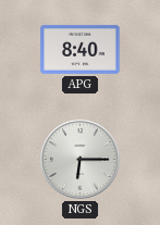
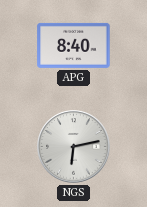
NGS: 6:15 -> 6:13 (74, 147)
